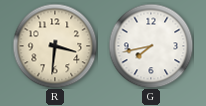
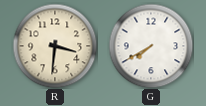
G: 7:43 -> 7:40 (151, 46)
